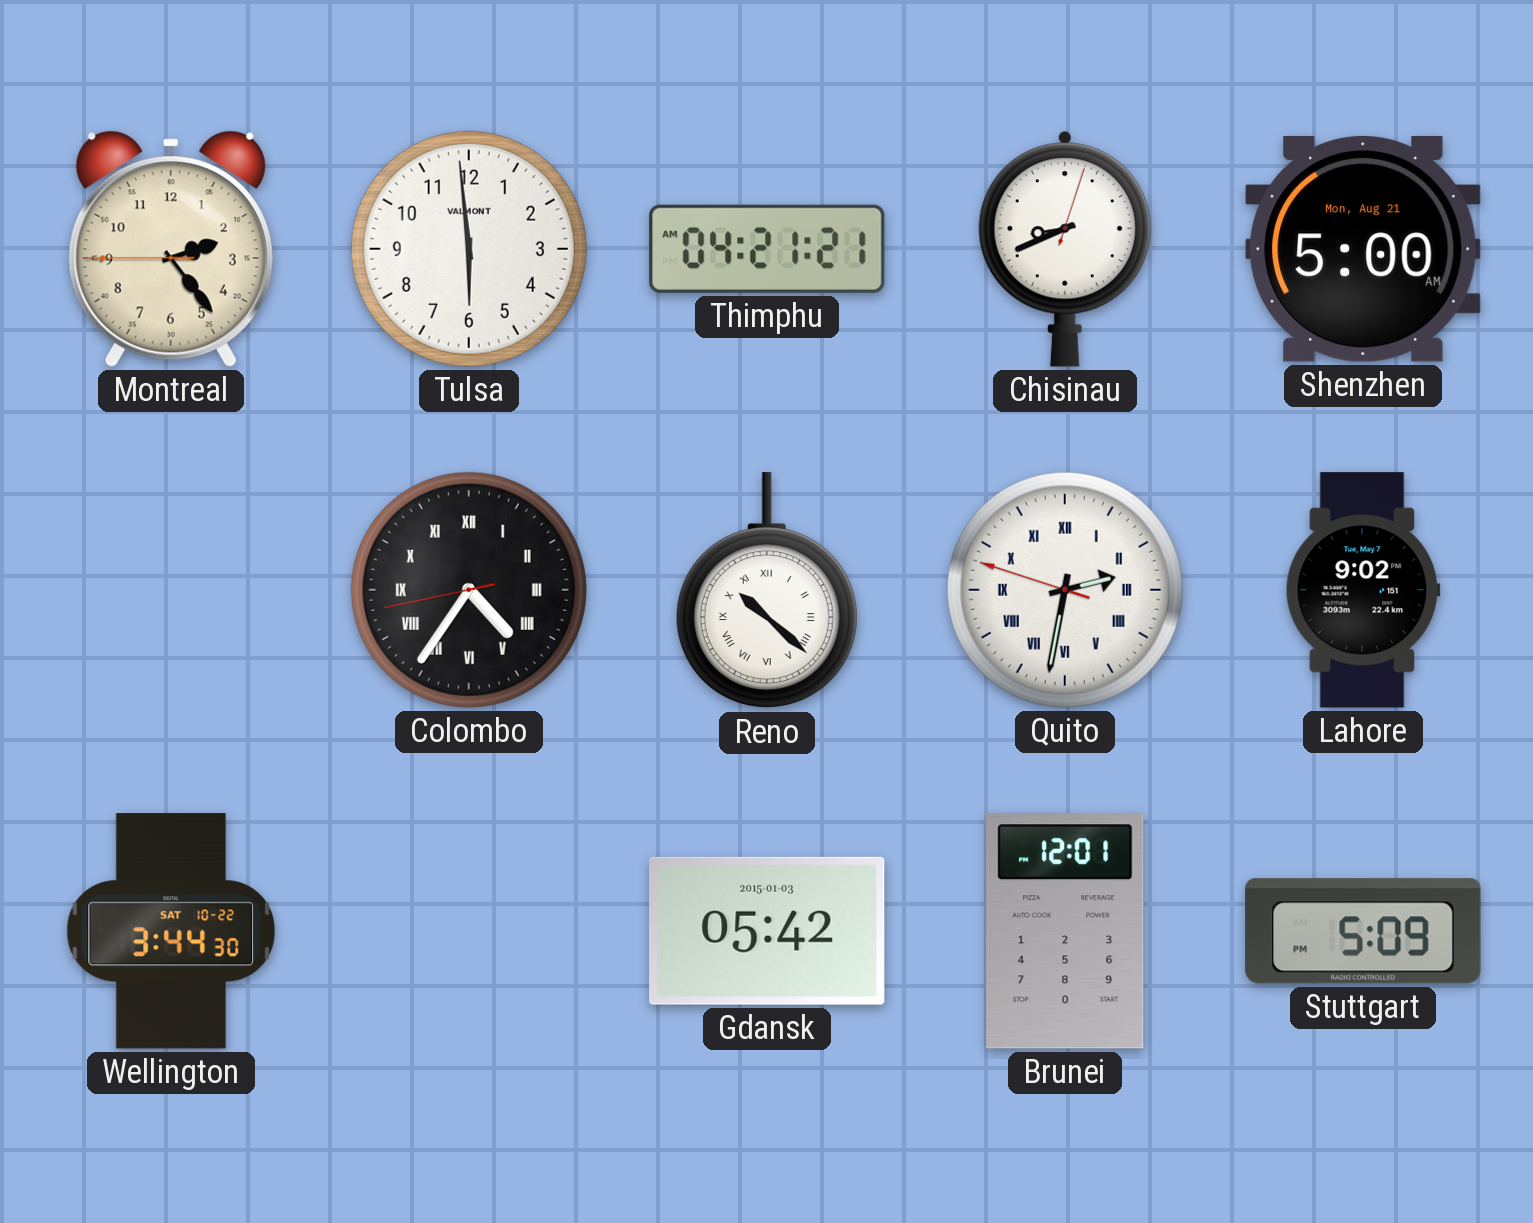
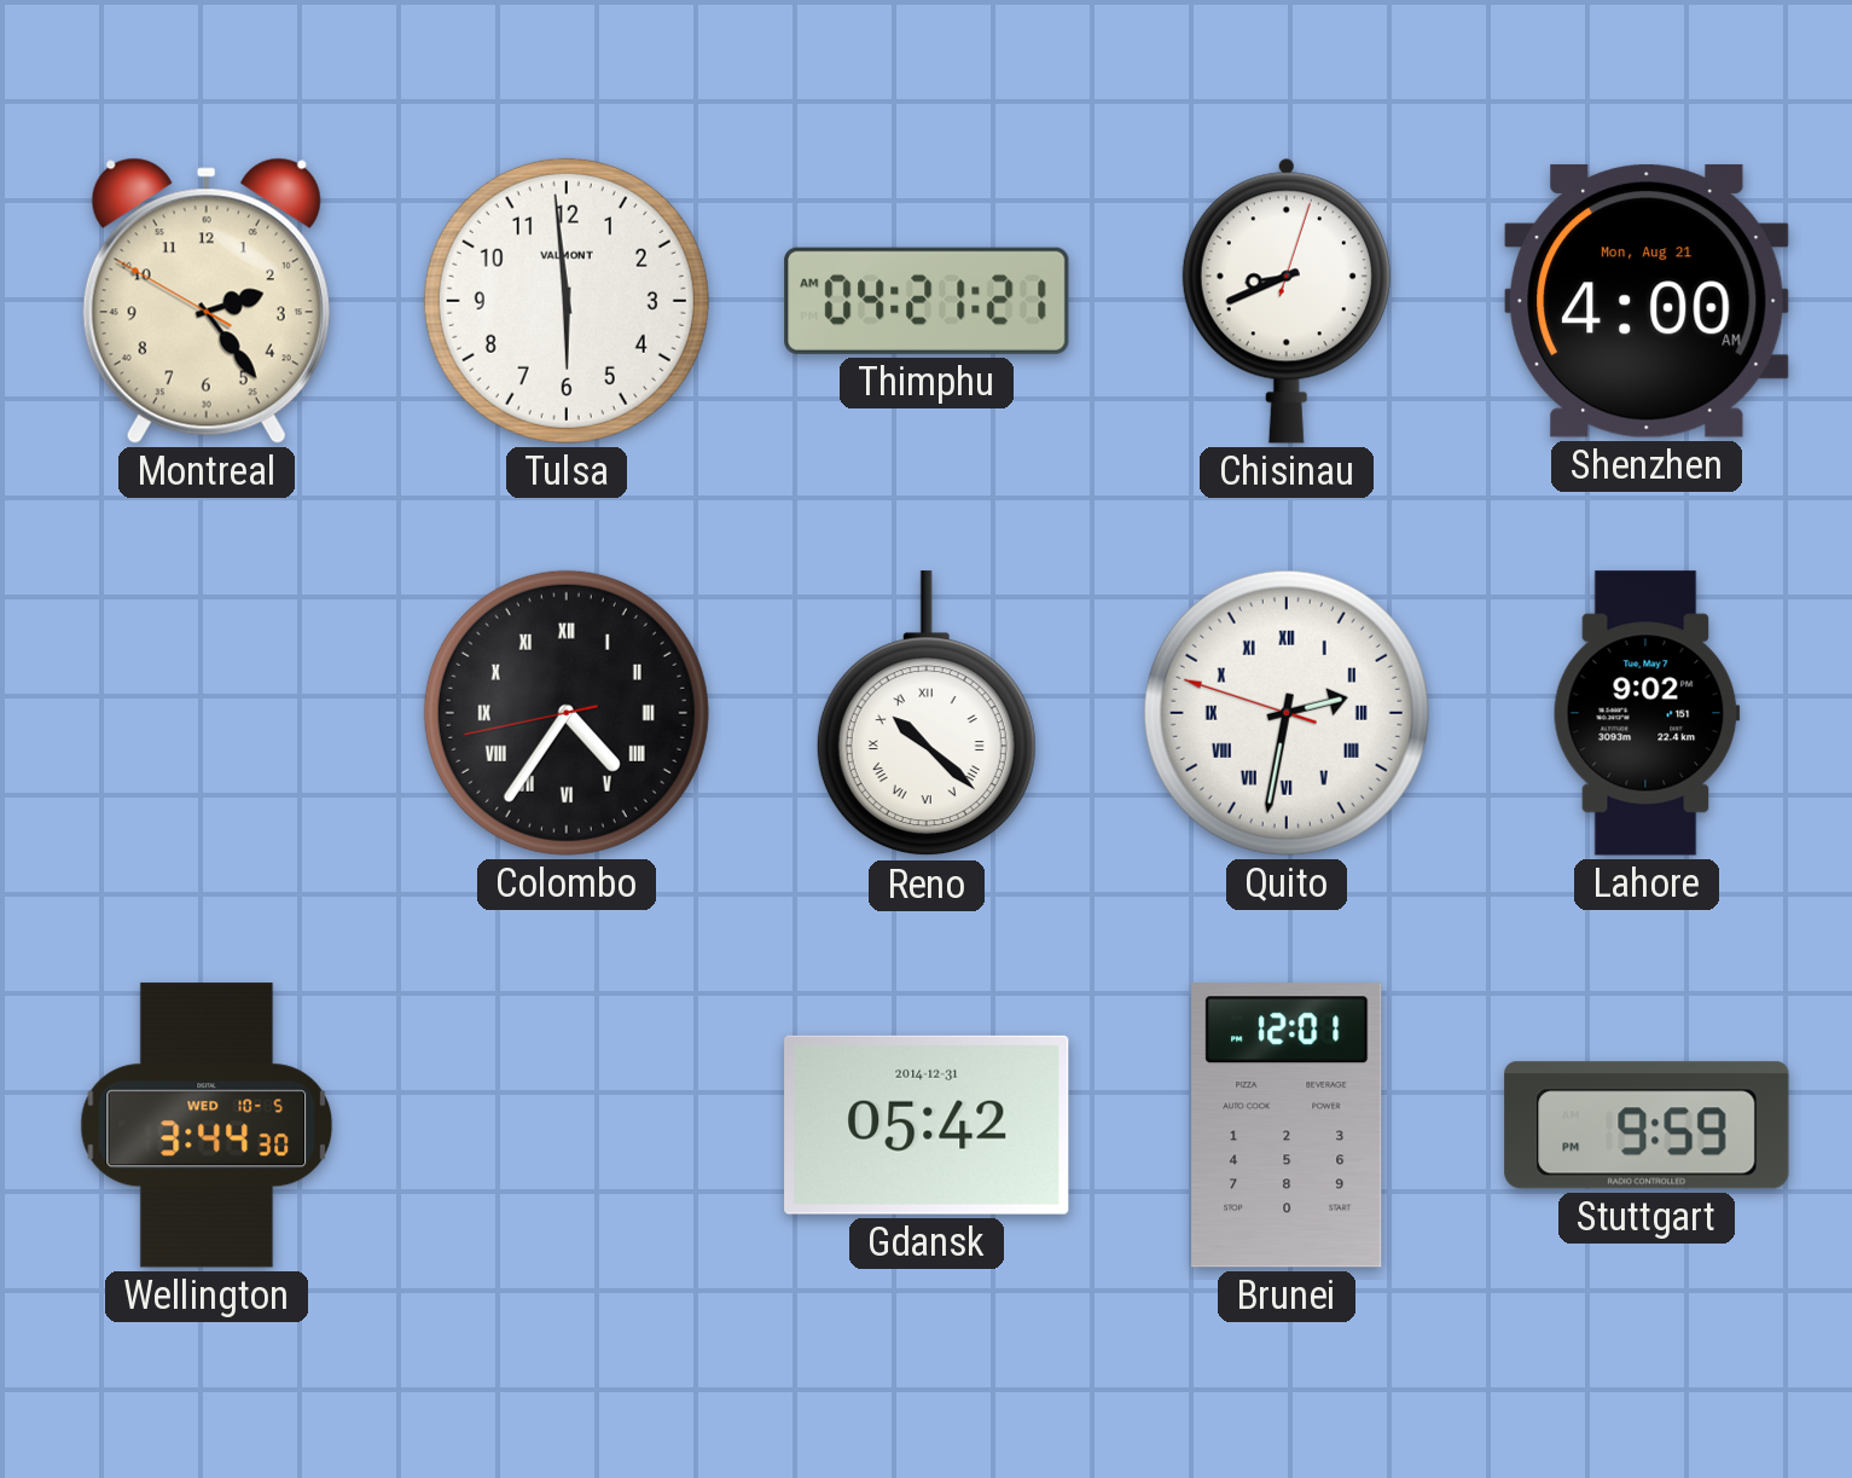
Montreal: 2:23:45 -> 2:23:50 (207, 301)
Shenzhen: 5:00 -> 4:00 (1647, 301)
Wellington date: SAT 10-22 -> WED 10-5 (207, 1125)
Gdansk date: 2015-01-03 -> 2014-12-31 (927, 1125)
Stuttgart: 5:09 -> 9:59 (1647, 1125)
